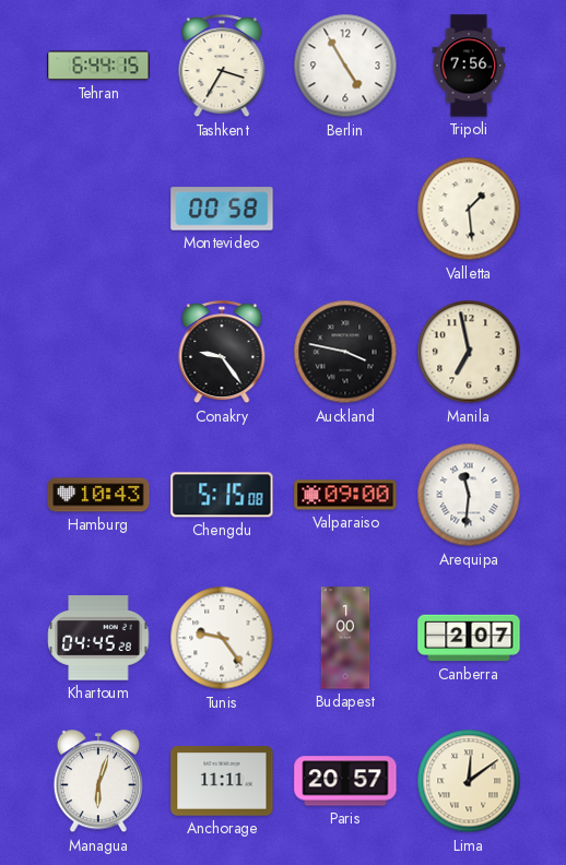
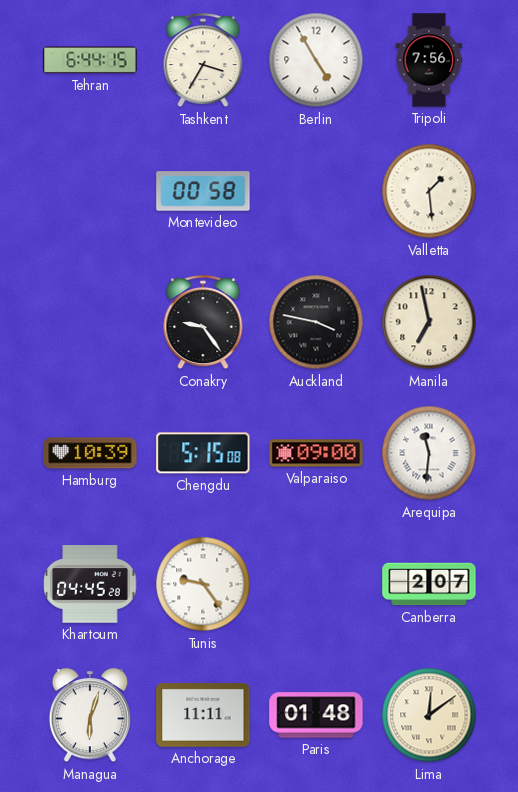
Hamburg: 10:43 -> 10:39 (90, 453)
Budapest: 1:00 -> none (345, 638)
Paris: 20:57 -> 01:48 (316, 715)
